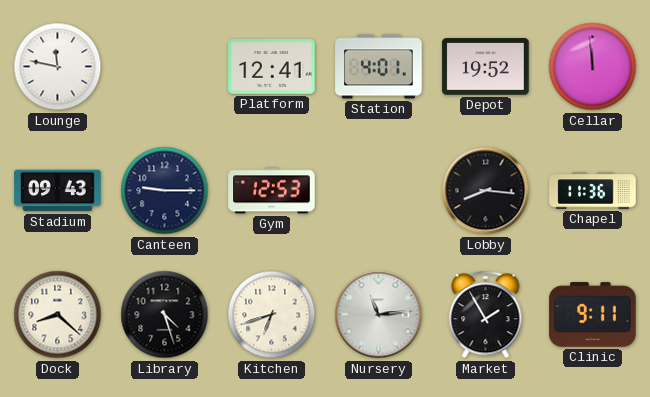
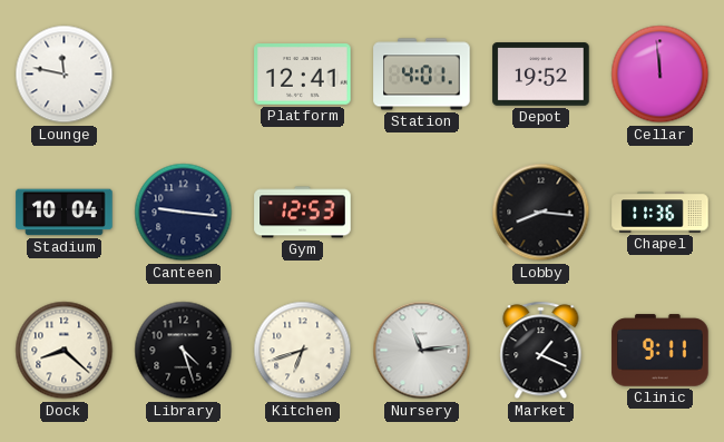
Stadium: 09:43 -> 10:04 (65, 213)
Canteen: 9:15 -> 9:16 (184, 213)
Market: 1:55 -> 1:19 (541, 351)
